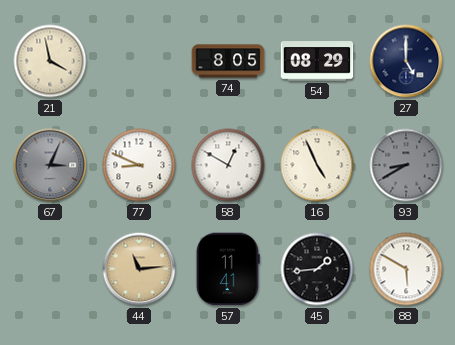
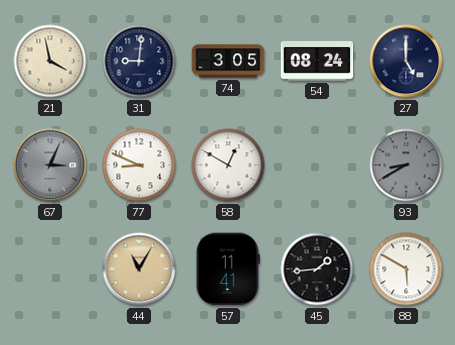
31: none -> 9:01 (139, 61)
74: 8:05 -> 3:05 (228, 61)
54: 08:29 -> 08:24 (317, 61)
16: 4:56 -> none (317, 165)
44: 11:14 -> 11:05 (139, 269)
